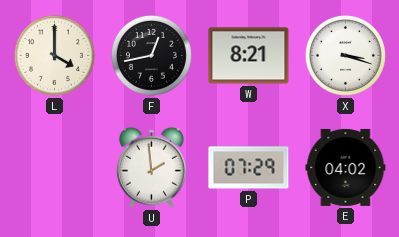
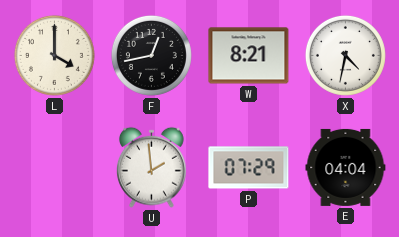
X: 3:18 -> 4:32 (345, 55)
E: 04:02 -> 04:04 (346, 167)
